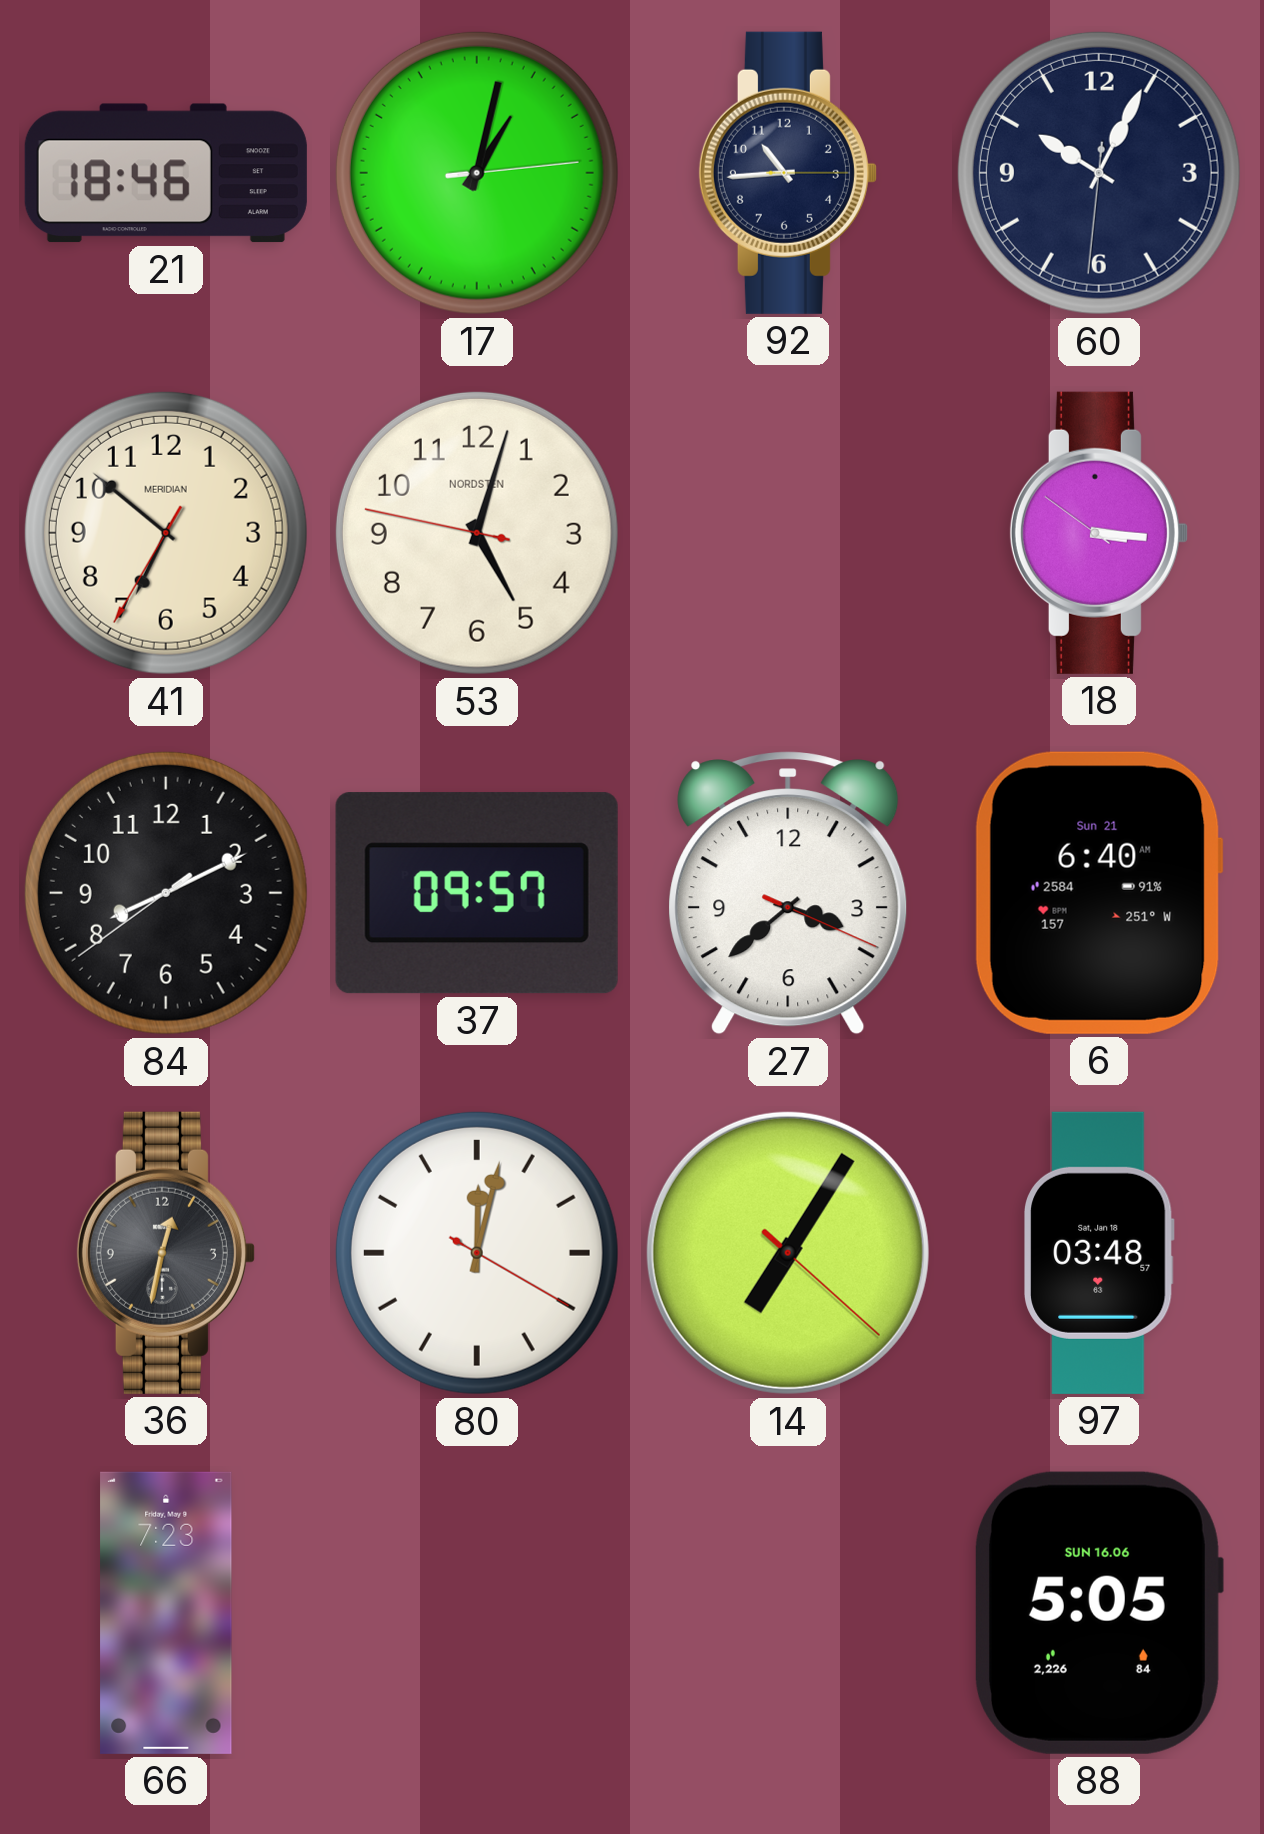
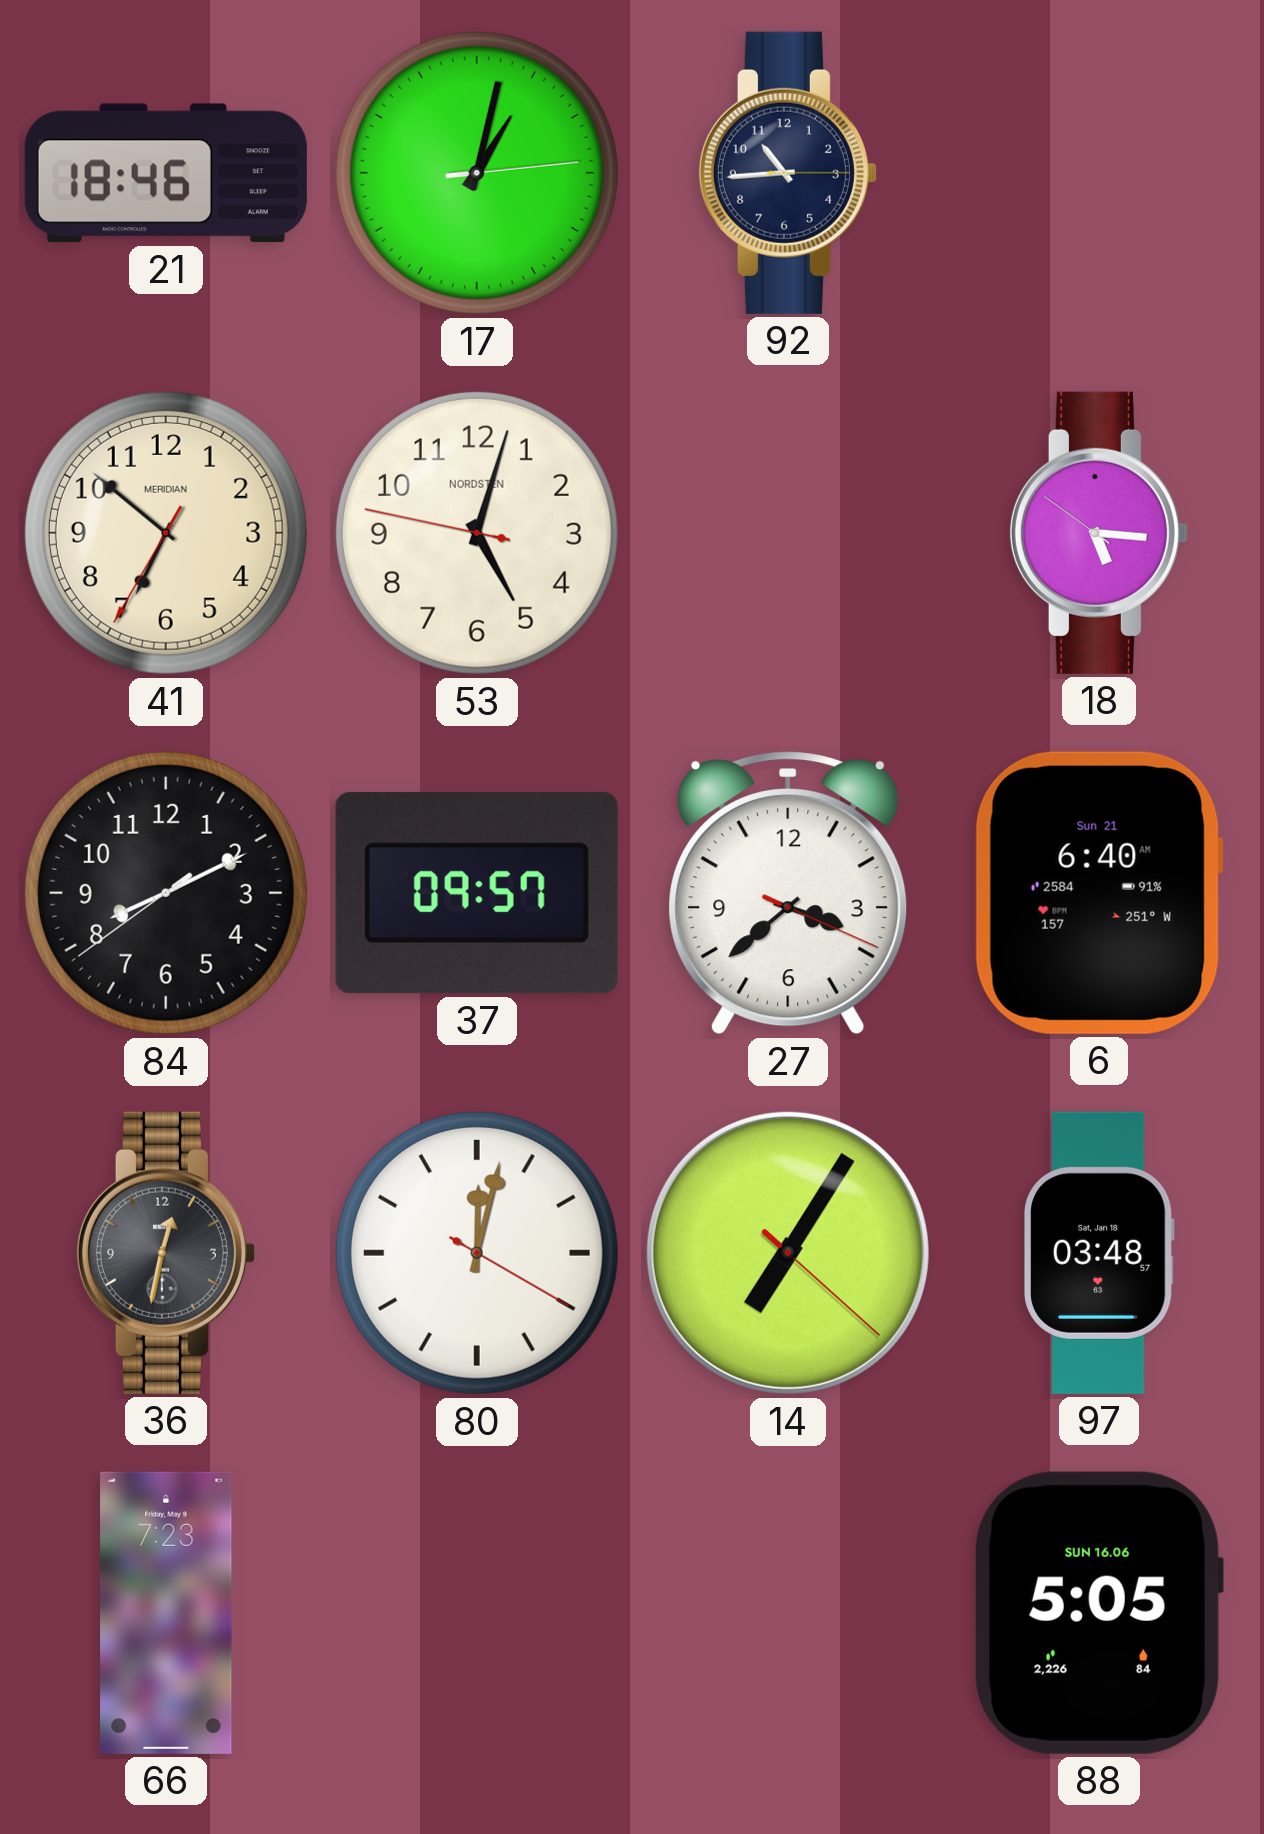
60: 10:04 -> none (1099, 173)
18: 3:15 -> 5:15 (1099, 533)
